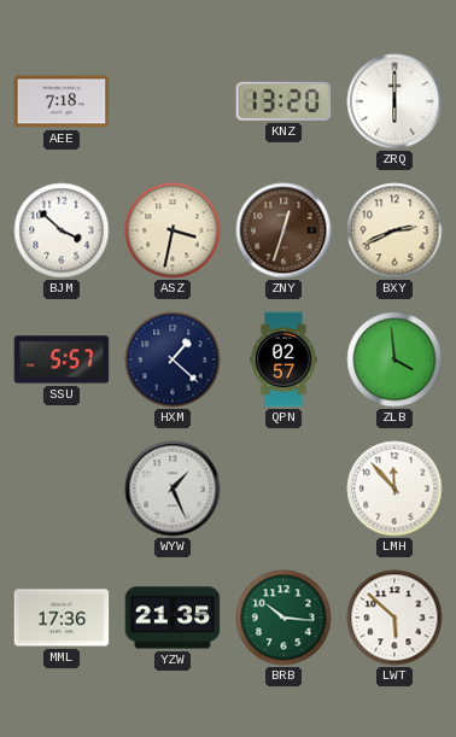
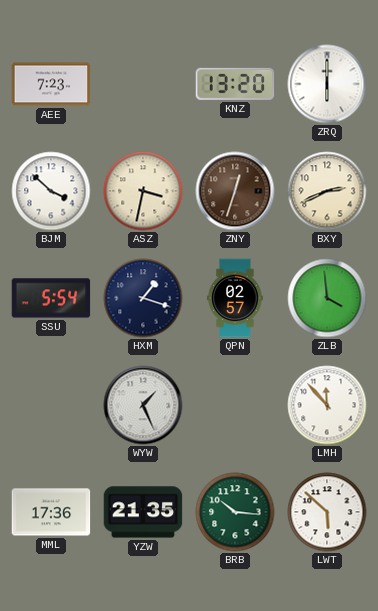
AEE: 7:18 -> 7:23 (51, 84)
SSU: 5:57 -> 5:54 (51, 298)
HXM: 1:22 -> 1:18 (143, 298)
